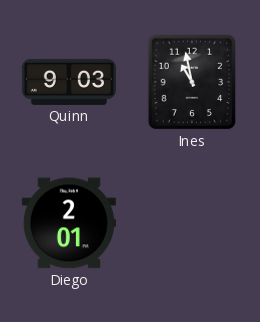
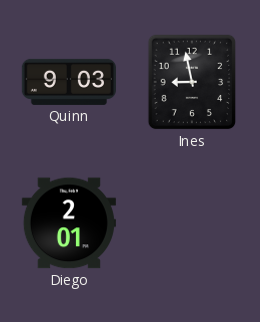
Ines: 10:58 -> 8:58 (192, 82)
